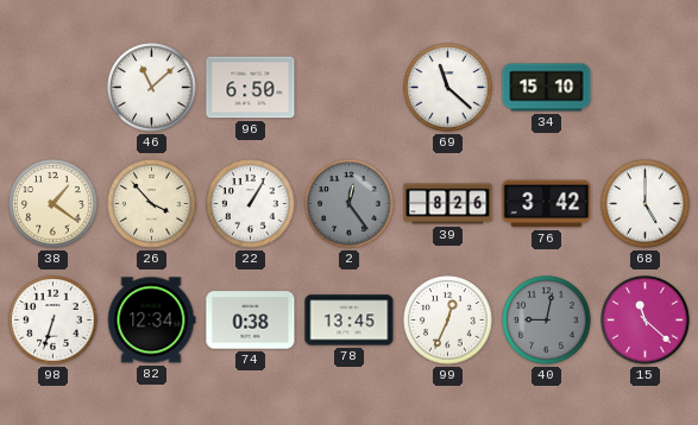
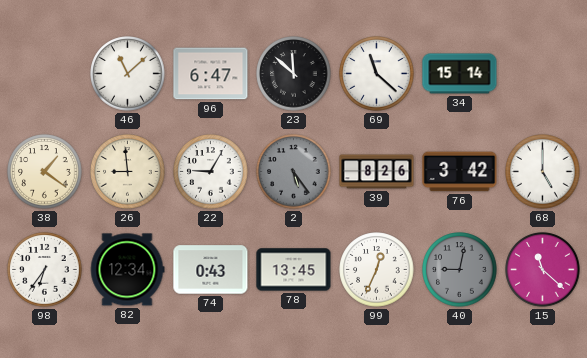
96: 6:50 -> 6:47 (211, 74)
23: none -> 11:52 (294, 74)
34: 15:10 -> 15:14 (460, 74)
26: 3:53 -> 8:59 (128, 172)
22: 1:05 -> 9:05 (211, 172)
2: 12:24 -> 5:24 (294, 172)
98: 6:33 -> 6:36 (45, 270)
74: 0:38 -> 0:43 (211, 270)
